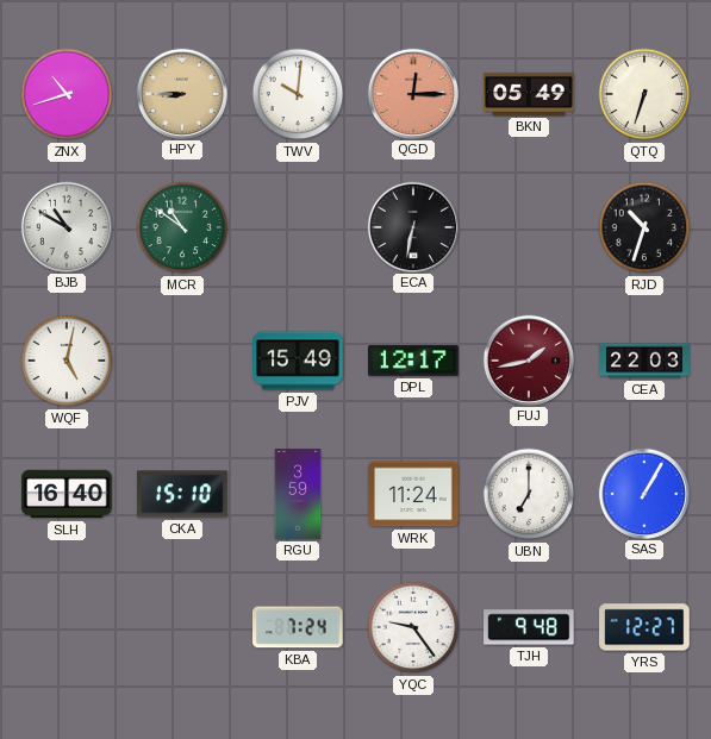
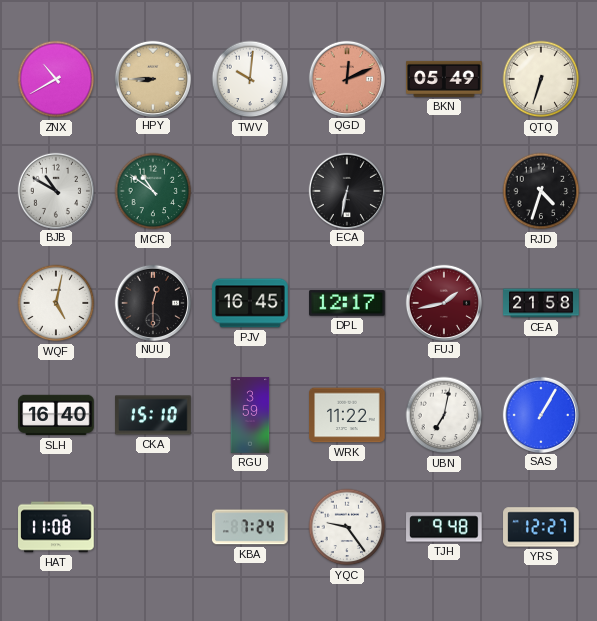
ZNX: 10:42 -> 10:40 (56, 79)
QGD: 12:15 -> 12:11 (346, 78)
RJD: 10:33 -> 4:33 (541, 191)
NUU: none -> 12:30 (152, 302)
PJV: 15:49 -> 16:45 (250, 303)
CEA: 22:03 -> 21:58 (541, 303)
WRK: 11:24 -> 11:22 (347, 415)
UBN: 7:00 -> 7:02 (444, 415)
HAT: none -> 11:08 (56, 527)
